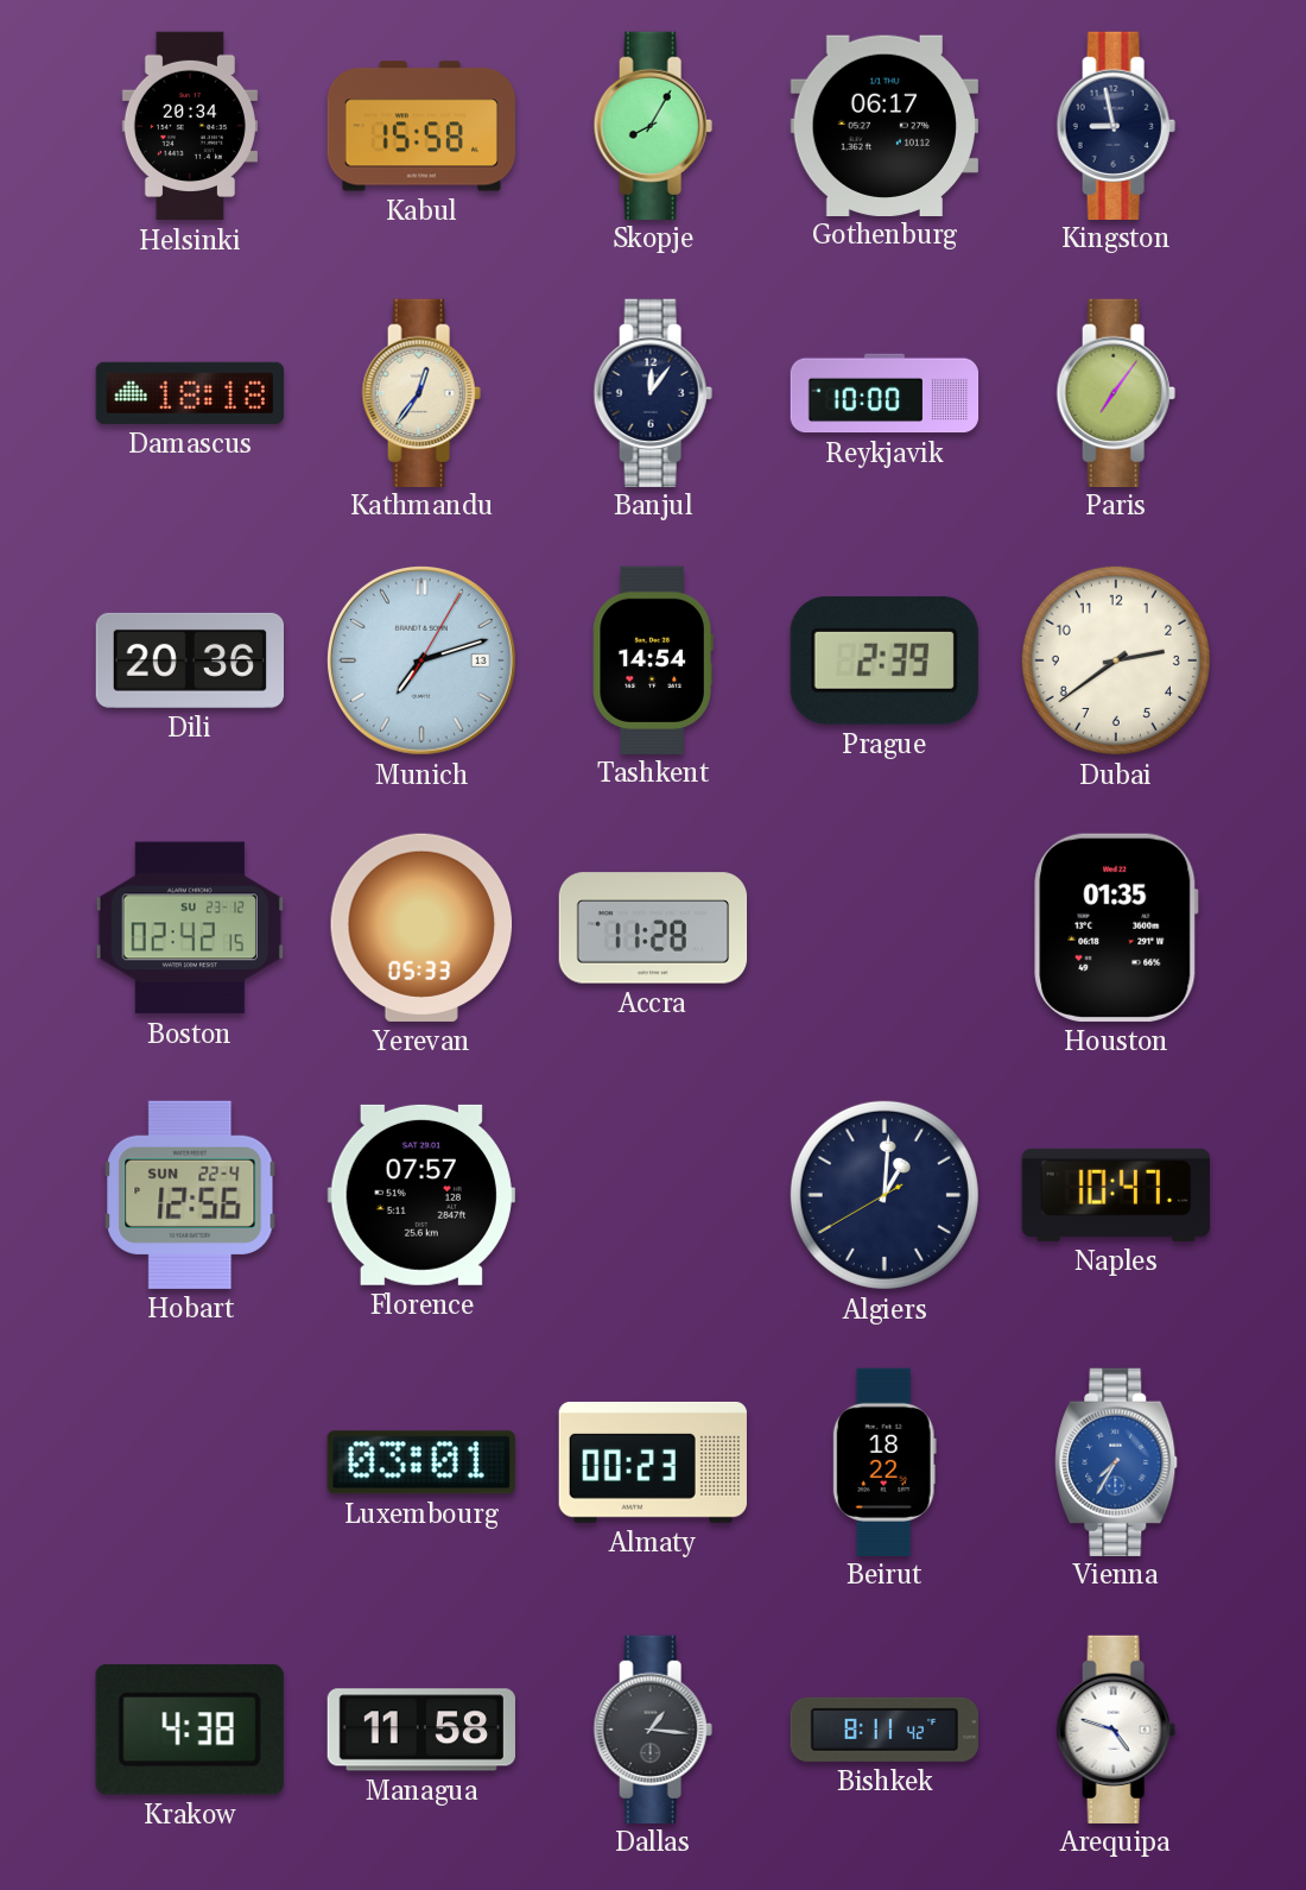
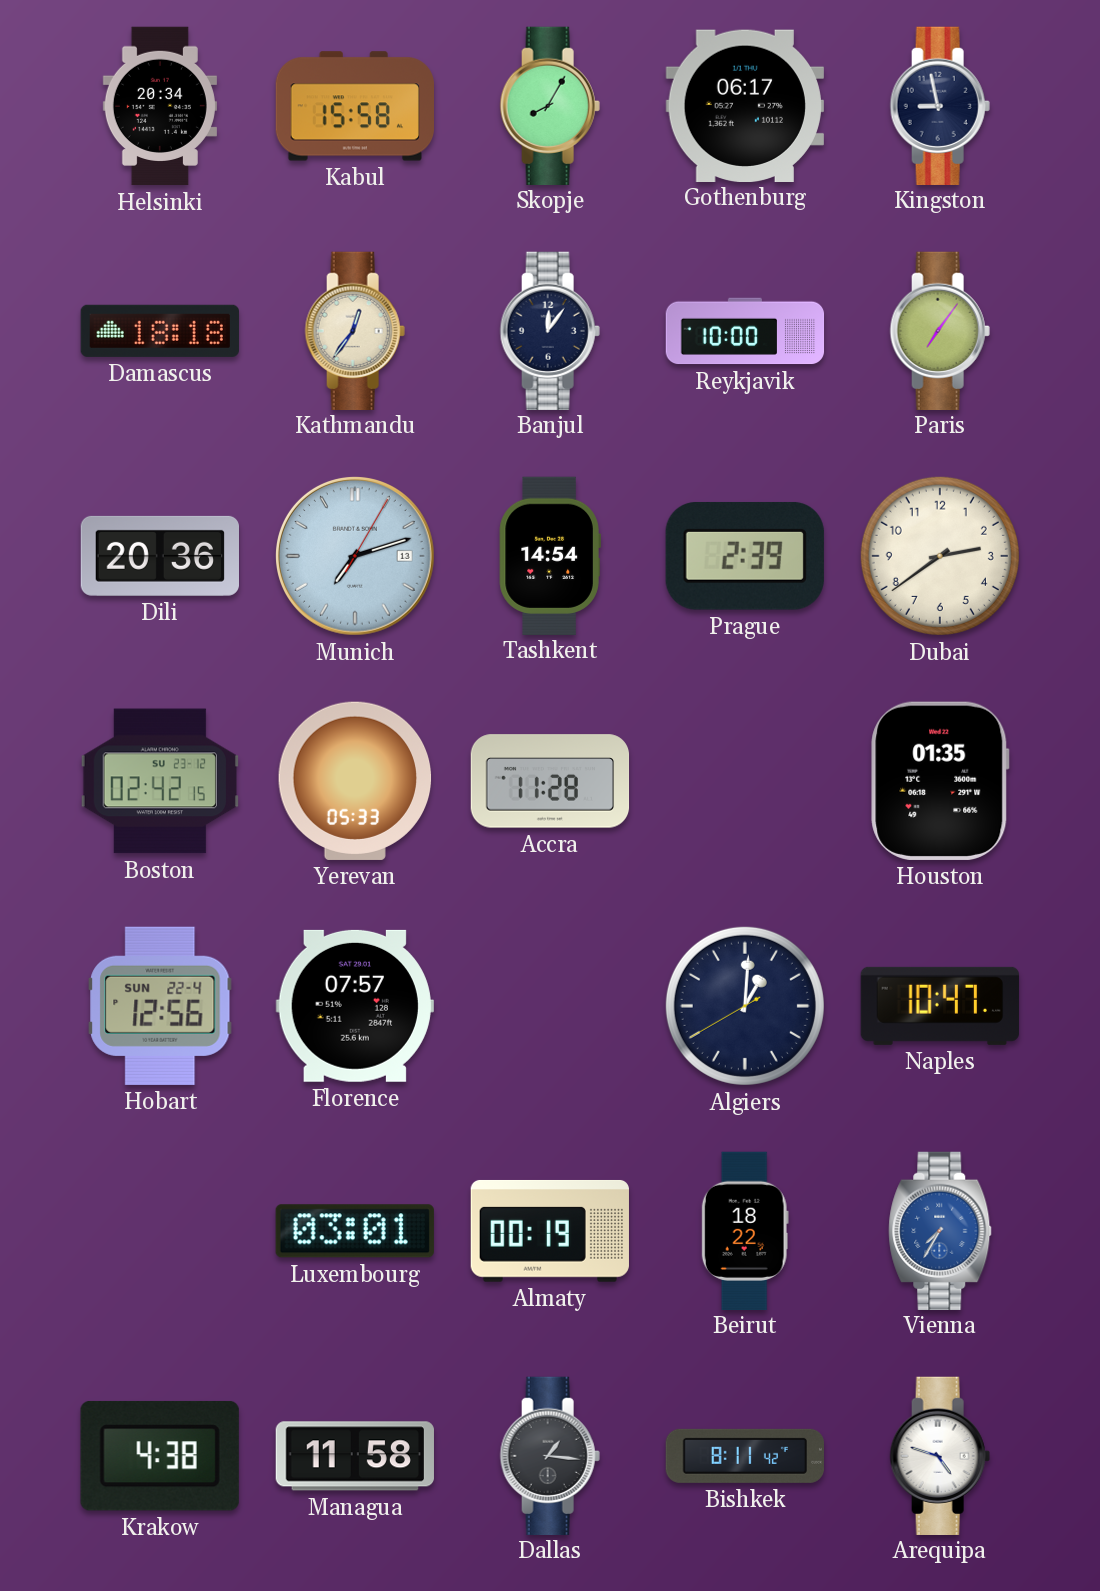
Almaty: 00:23 -> 00:19 (550, 1231)
